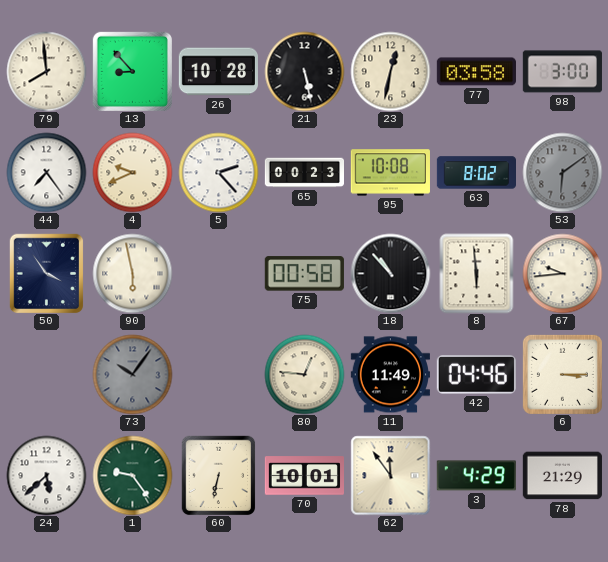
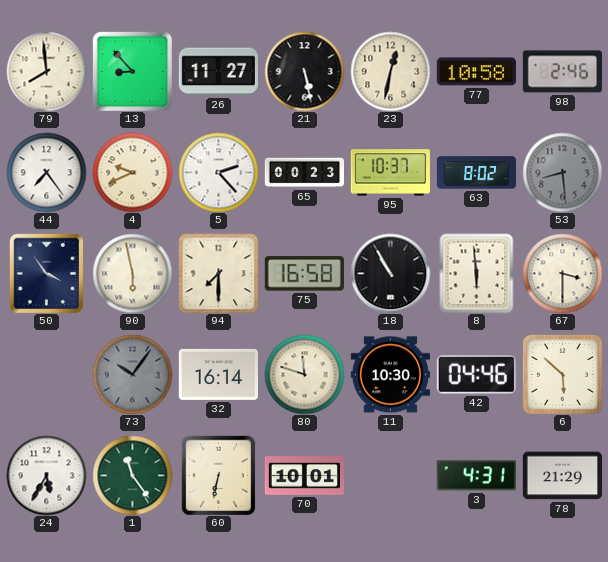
26: 10:28 -> 11:27 (218, 72)
77: 03:58 -> 10:58 (476, 72)
98: 3:00 -> 2:46 (562, 72)
95: 10:08 -> 10:37 (390, 173)
53: 6:09 -> 8:29 (562, 172)
94: none -> 7:30 (218, 273)
75: 00:58 -> 16:58 (304, 274)
18: 10:53 -> 10:55 (390, 273)
67: 9:44 -> 3:30 (562, 273)
32: none -> 16:14 (218, 374)
80: 12:46 -> 11:48 (304, 374)
11: 11:49 -> 10:30 (390, 375)
6: 3:15 -> 5:52 (562, 374)
24: 5:38 -> 5:35 (46, 475)
1: 9:24 -> 11:24 (132, 475)
62: 11:54 -> none (390, 475)
3: 4:29 -> 4:31 (476, 476)
